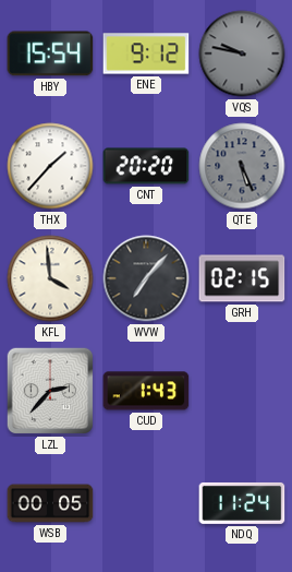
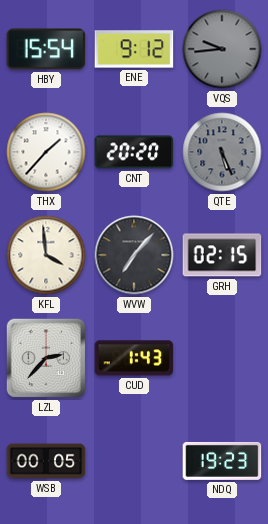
VQS: 9:47 -> 9:44 (222, 49)
NDQ: 11:24 -> 19:23 (222, 461)
